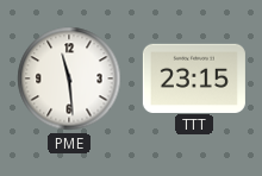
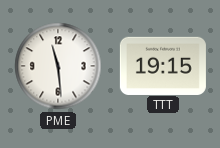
TTT: 23:15 -> 19:15 (163, 65)
